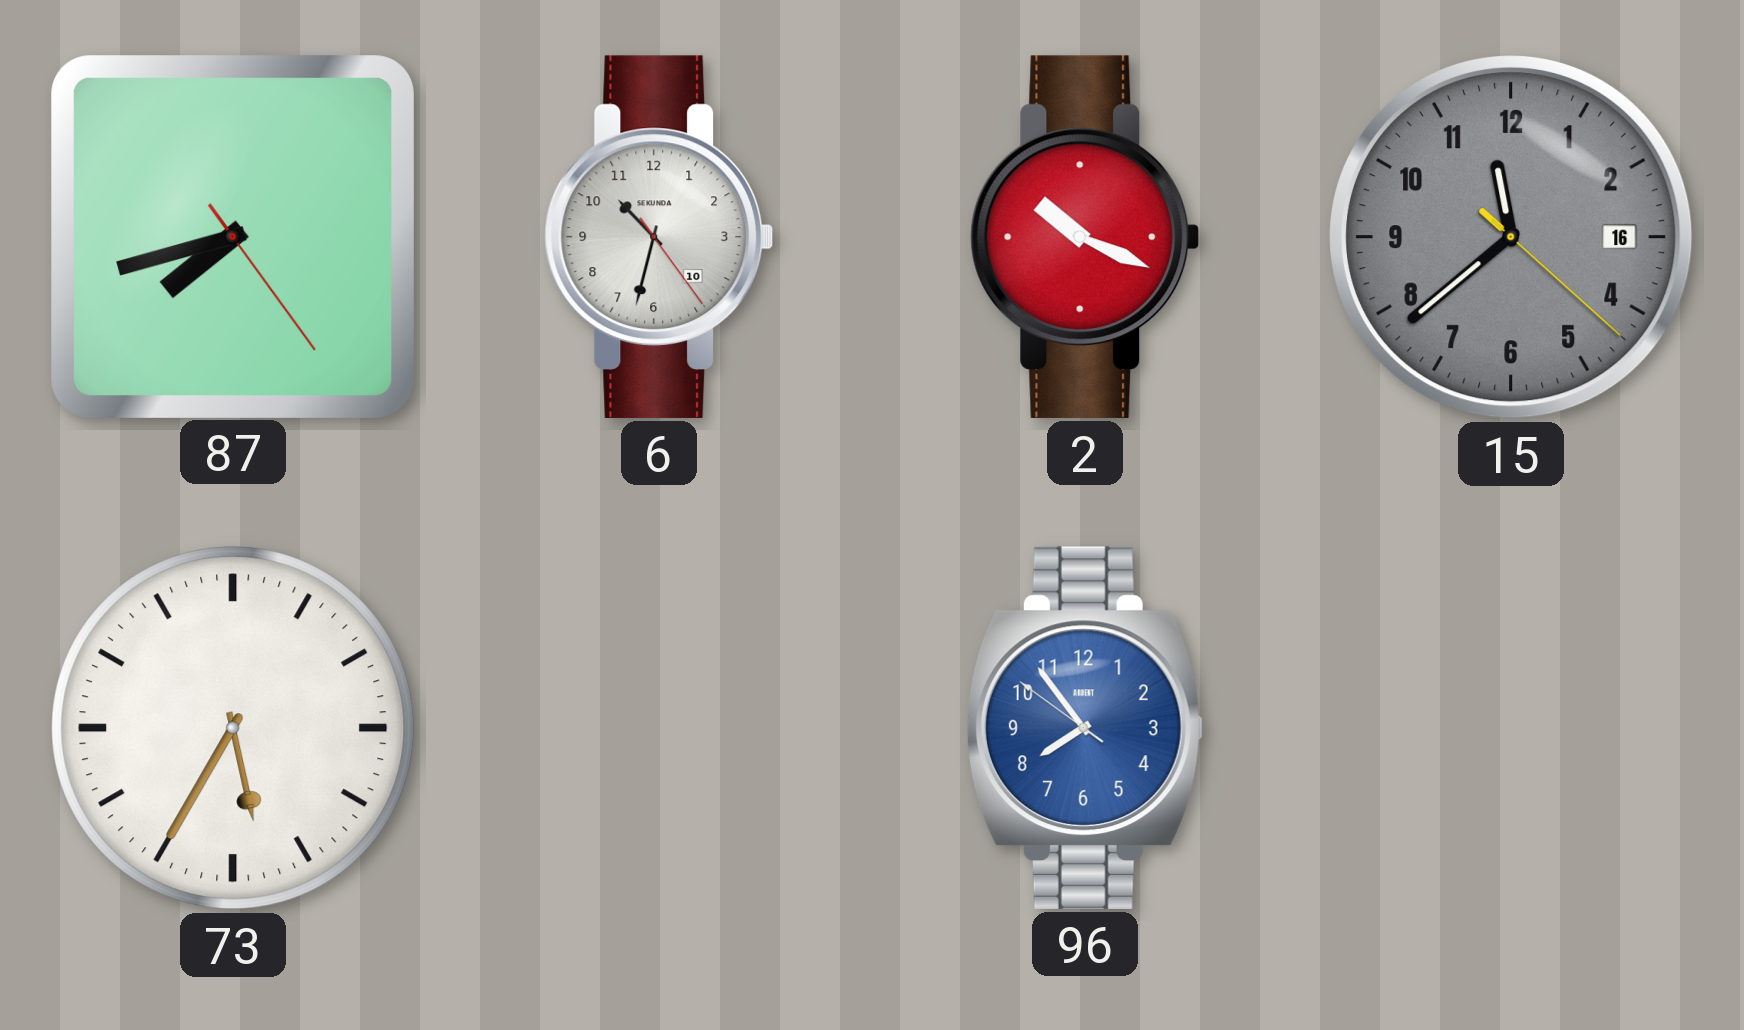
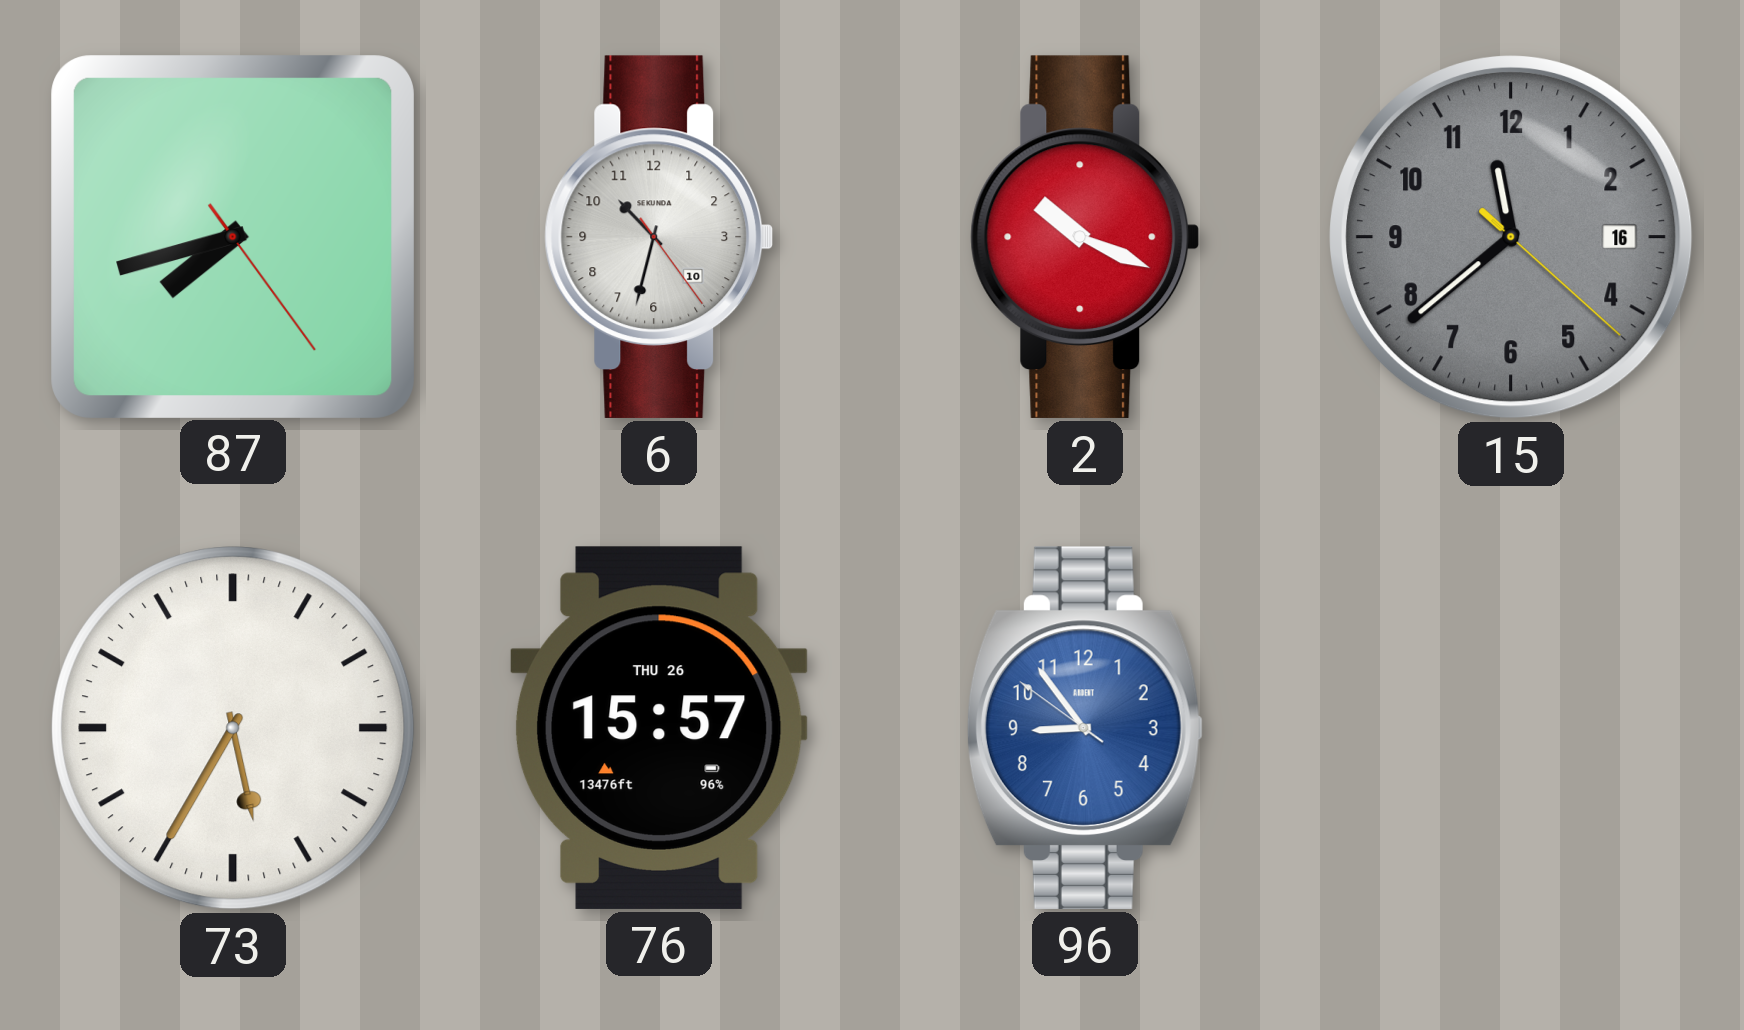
76: none -> 15:57 (659, 728)
96: 7:53 -> 8:53 (1085, 728)
